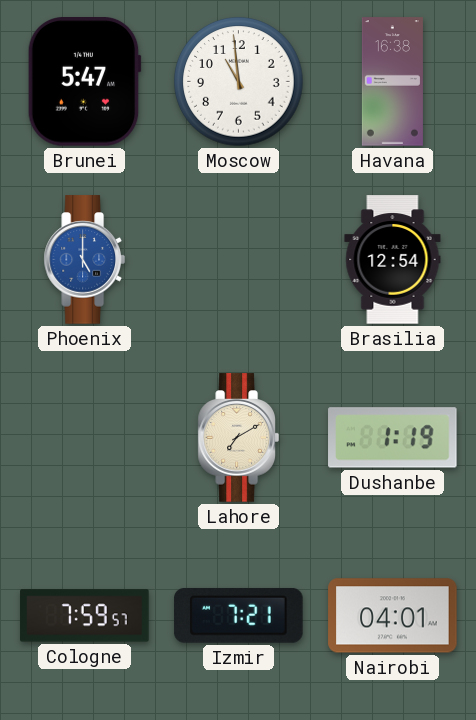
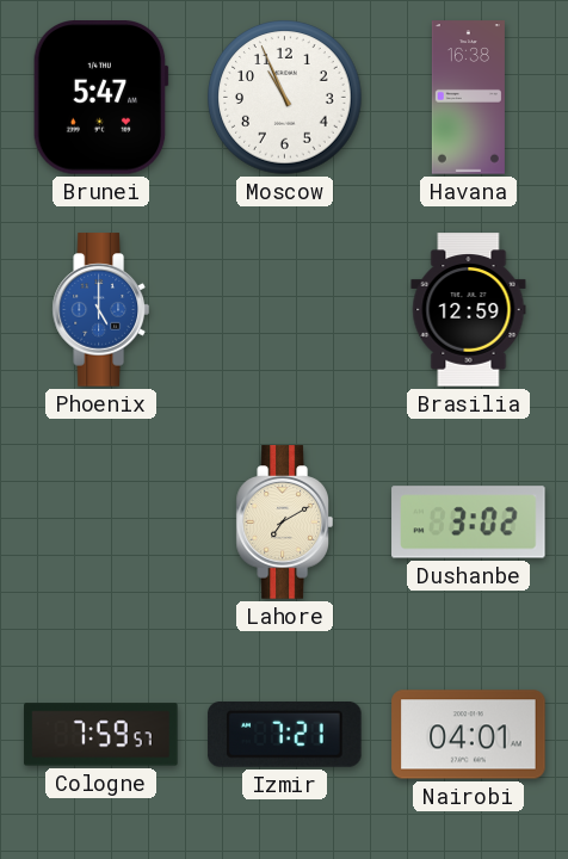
Moscow: 10:59 -> 10:56 (285, 98)
Brasilia: 12:54 -> 12:59 (469, 310)
Dushanbe: 1:19 -> 3:02 (469, 523)
